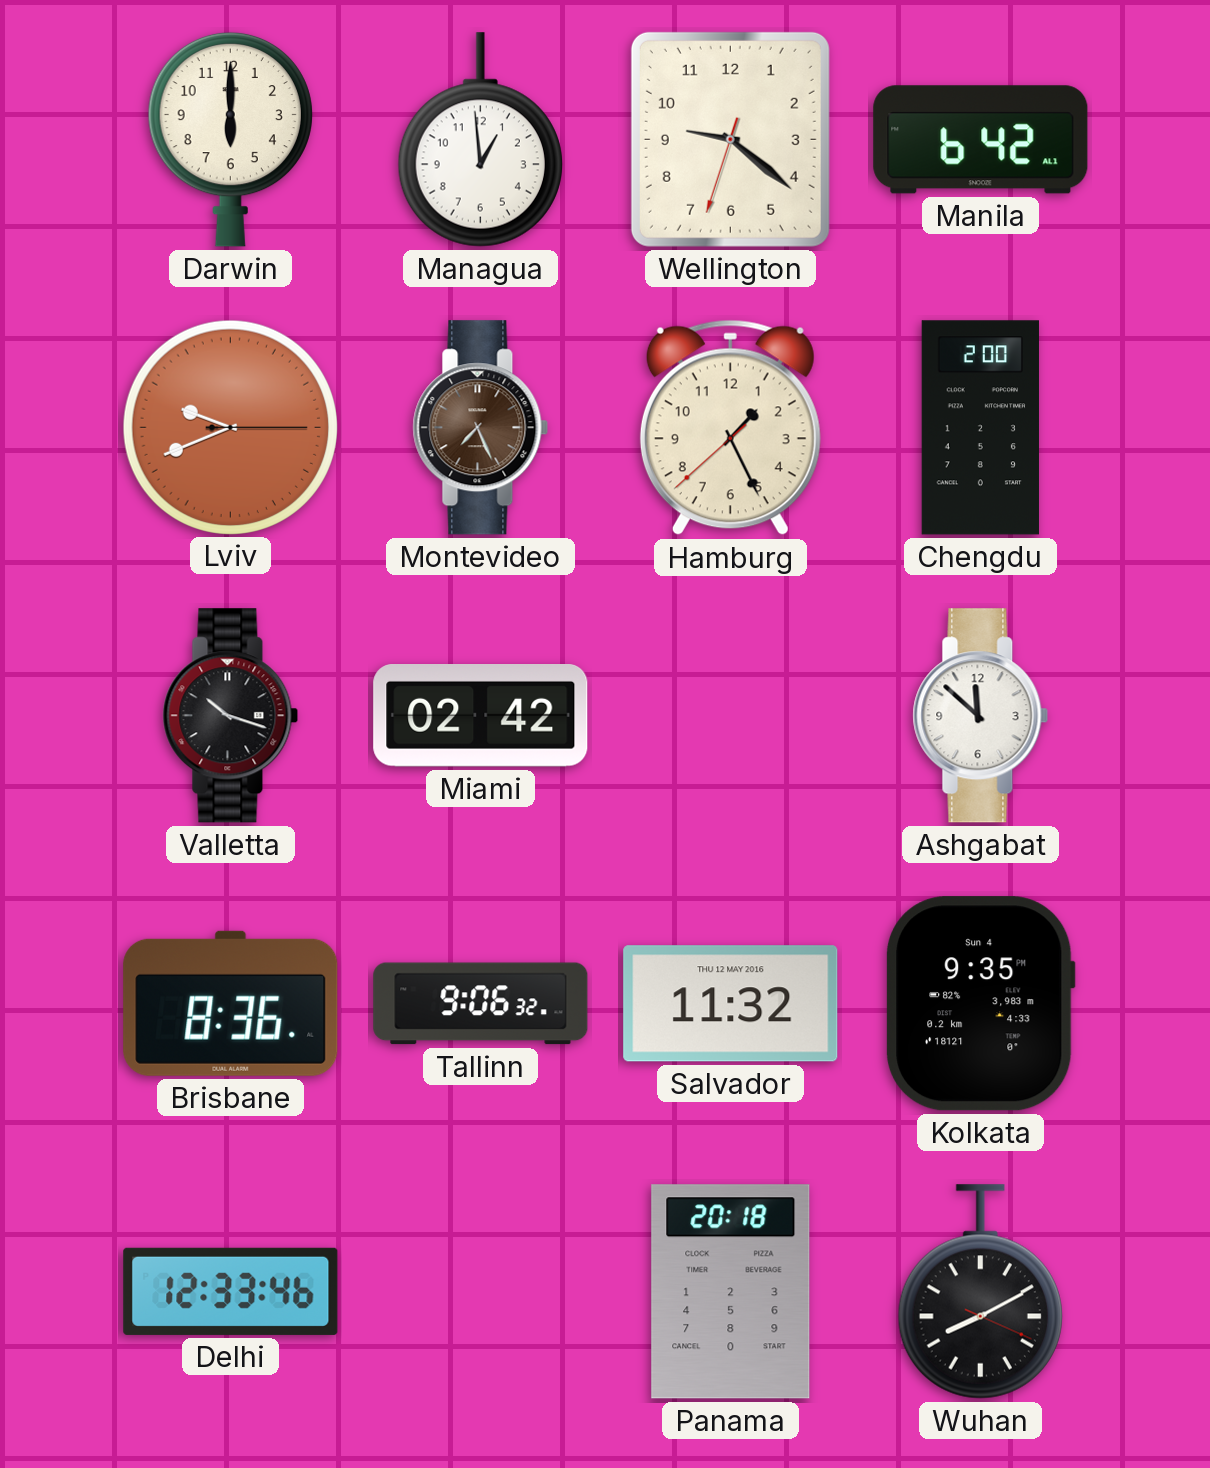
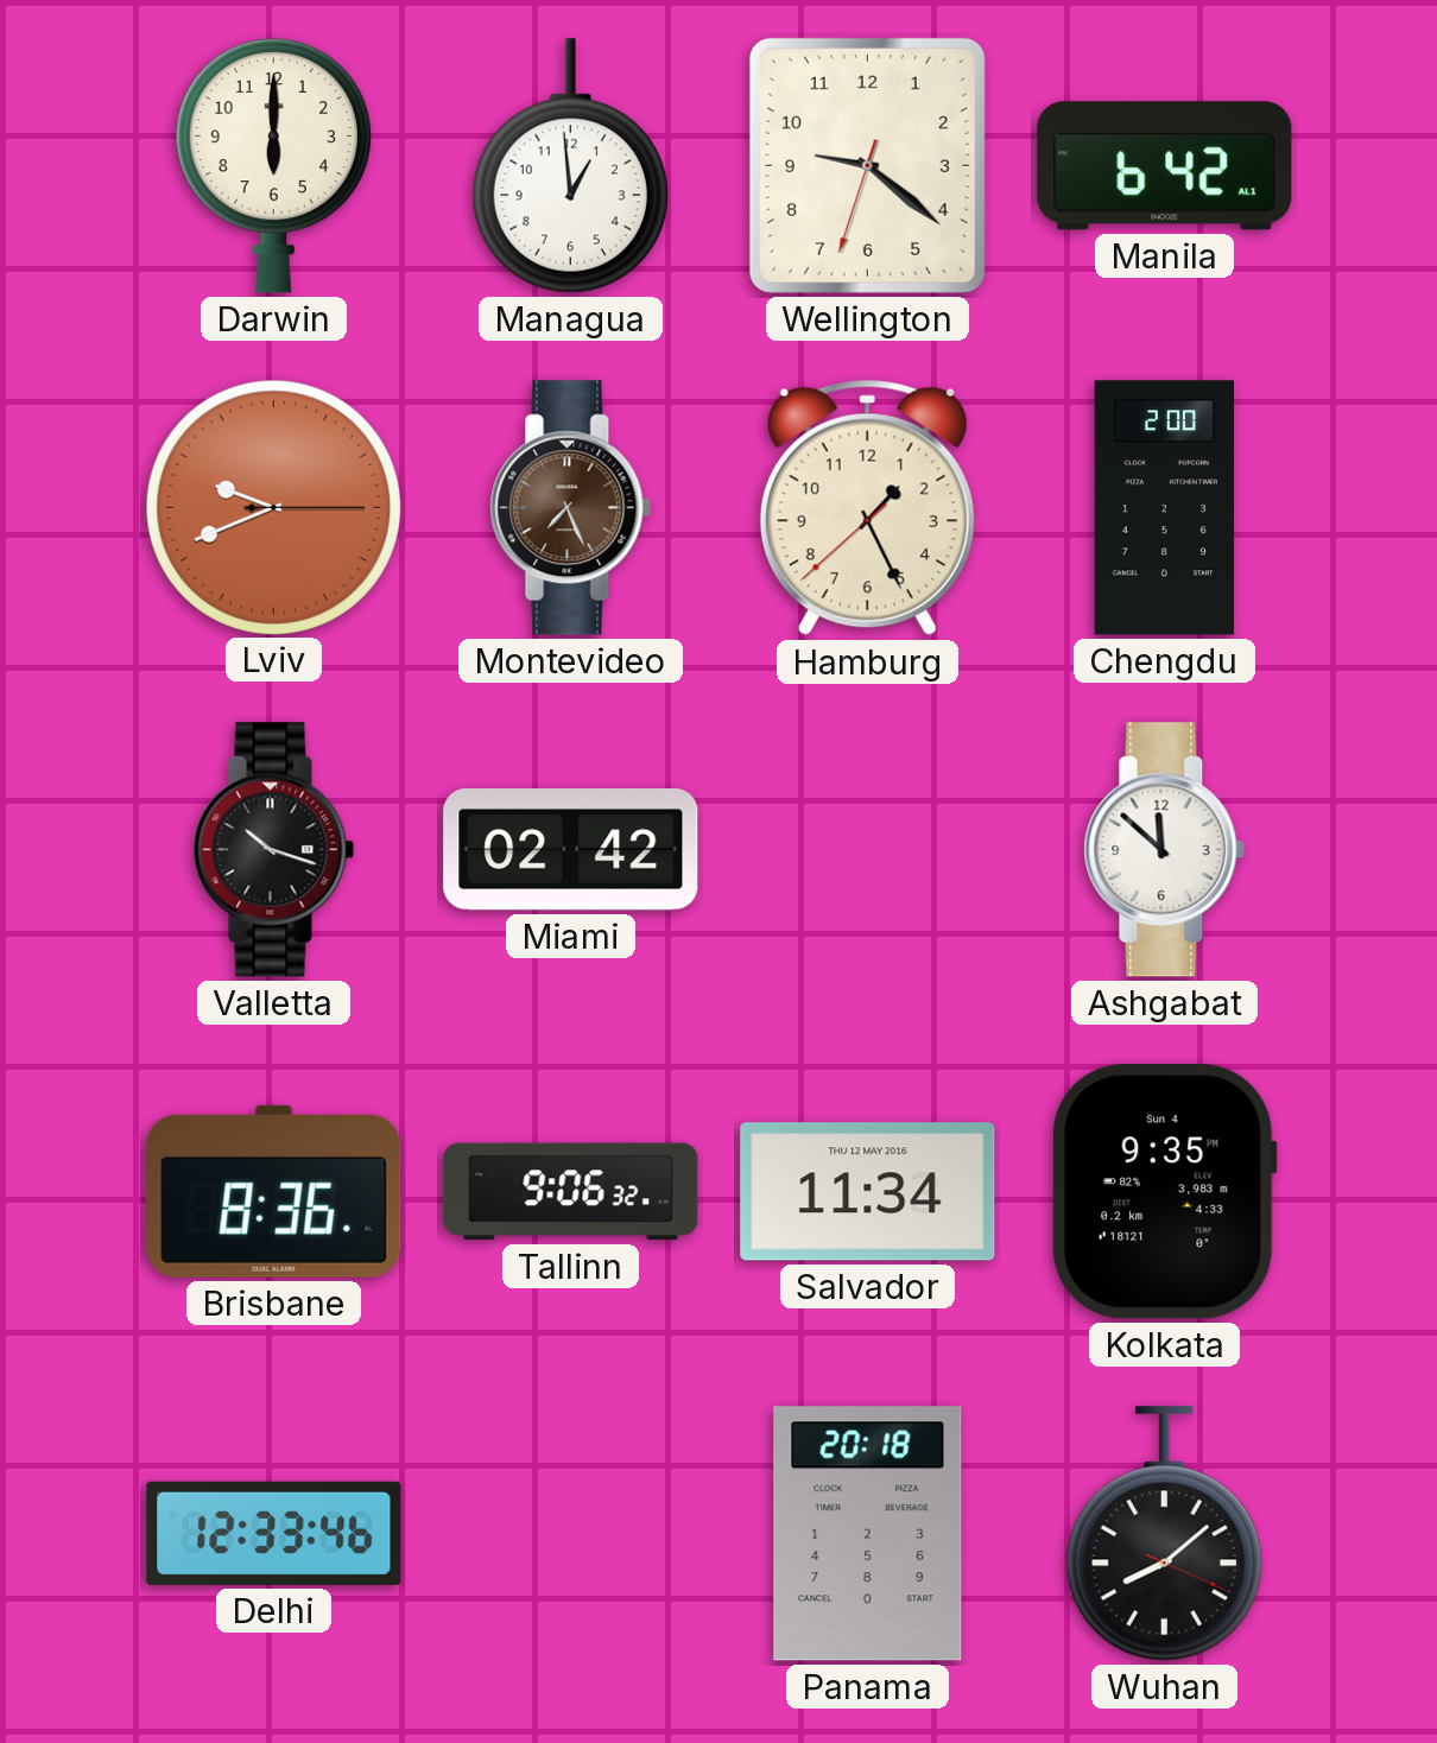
Salvador: 11:32 -> 11:34 (868, 1192)
Wuhan: 8:10 -> 8:08 (1164, 1534)
